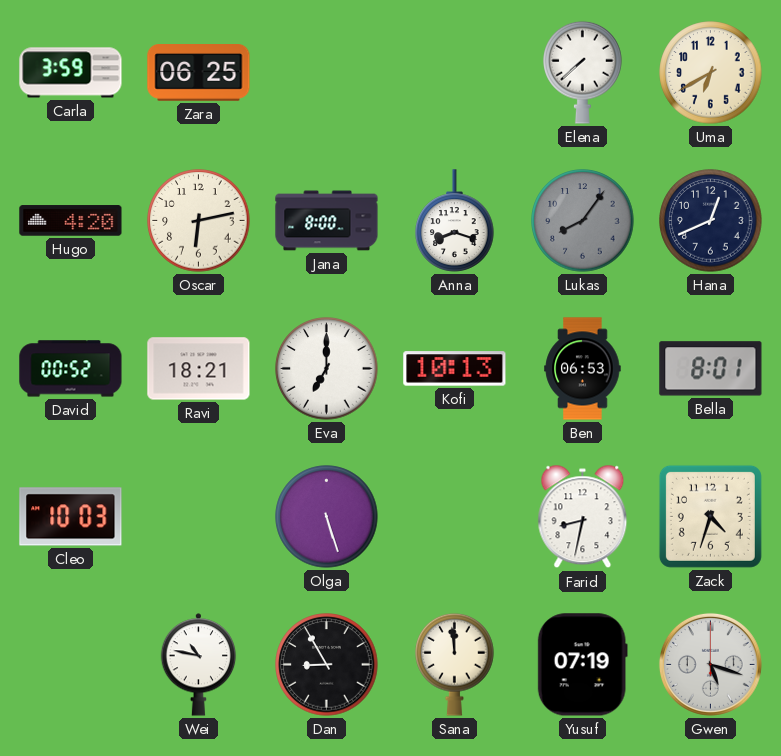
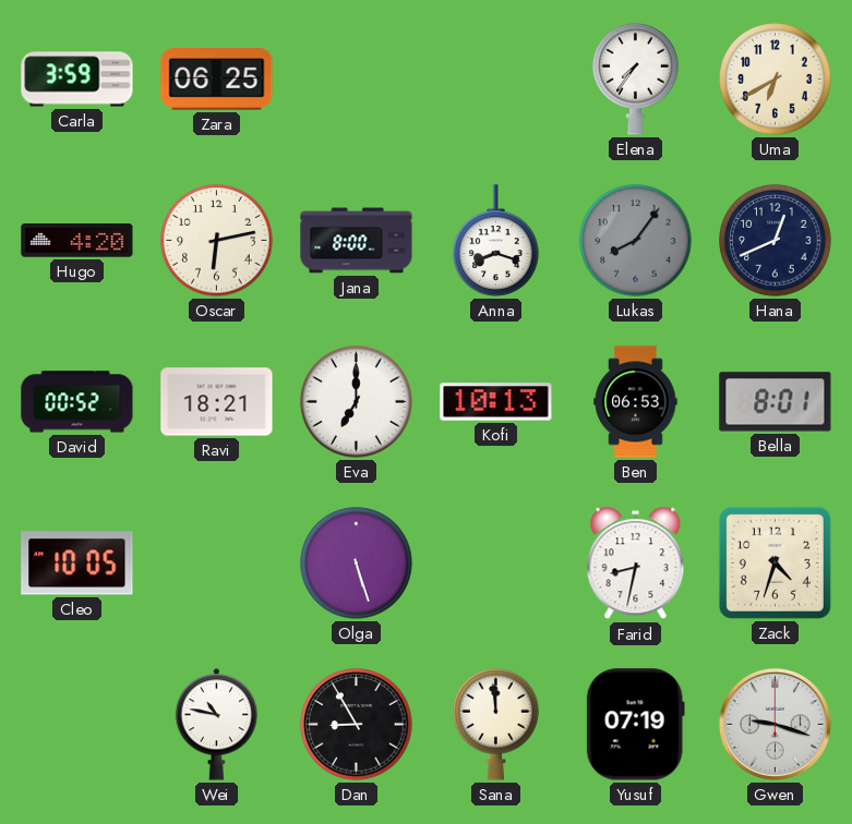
Elena: 7:38 -> 7:36 (636, 78)
Cleo: 10:03 -> 10:05 (77, 564)
Gwen: 5:18 -> 9:18 (775, 724)
